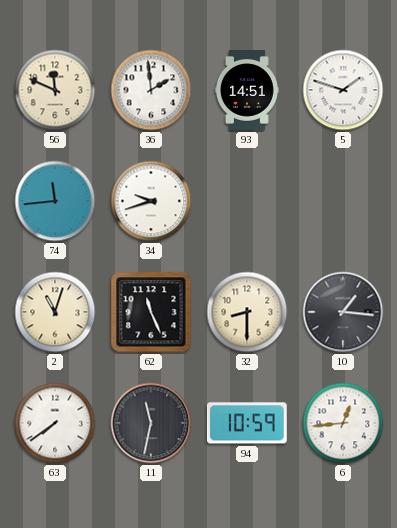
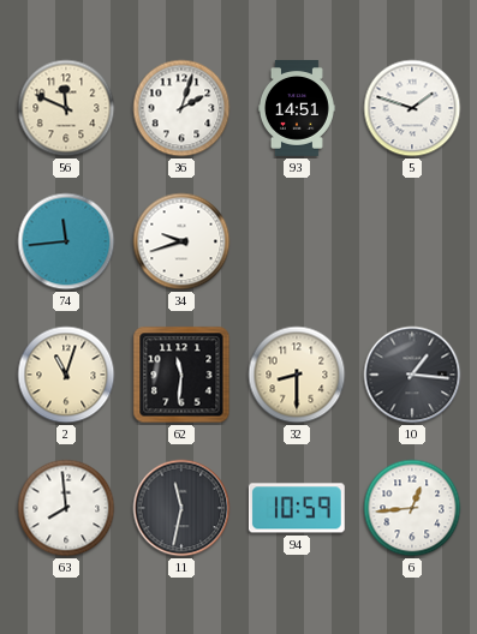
36: 1:59 -> 2:03 (181, 108)
62: 11:26 -> 11:31 (181, 375)
63: 7:39 -> 7:59 (66, 508)
